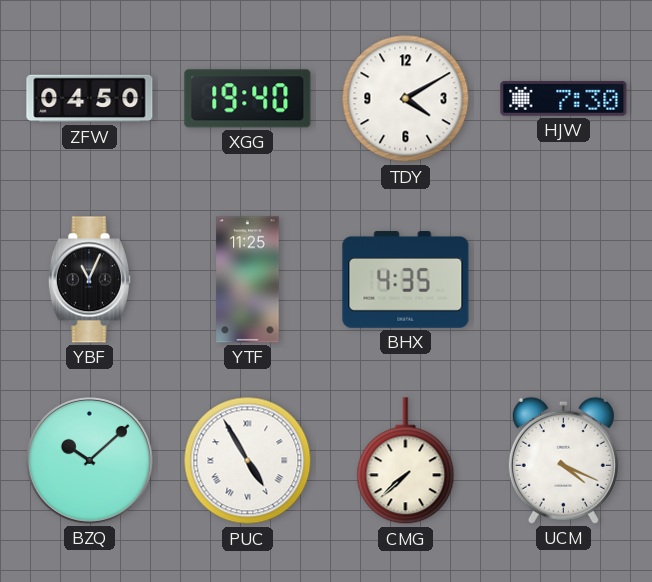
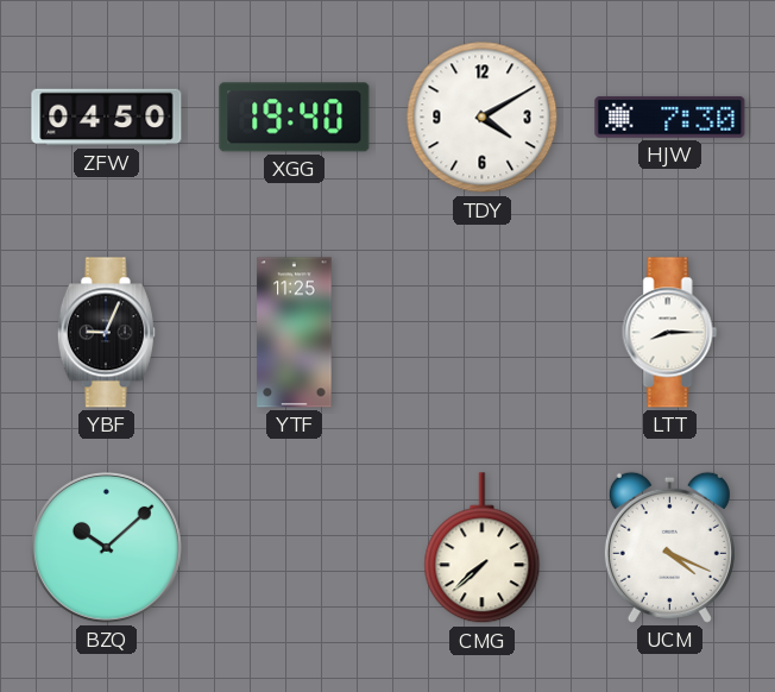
YBF: 11:04 -> 9:04 (106, 333)
BHX: 4:35 -> none (406, 280)
LTT: none -> 8:15 (670, 333)
PUC: 4:55 -> none (248, 461)
